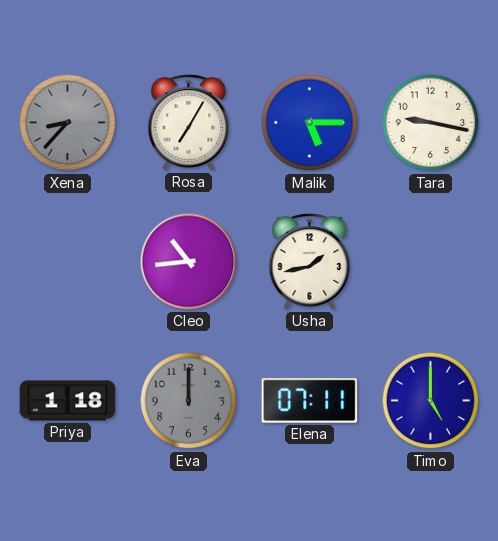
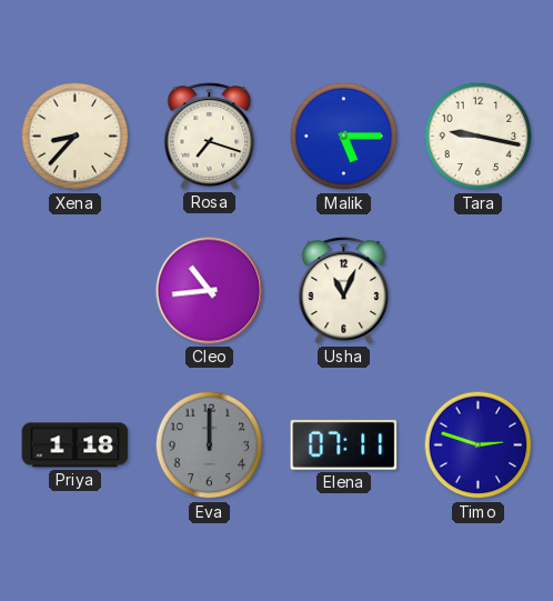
Xena dial: grey -> cream (76, 137)
Rosa: 7:05 -> 7:18 (210, 137)
Usha: 1:43 -> 11:04 (344, 291)
Timo: 5:00 -> 2:48 (479, 445)
